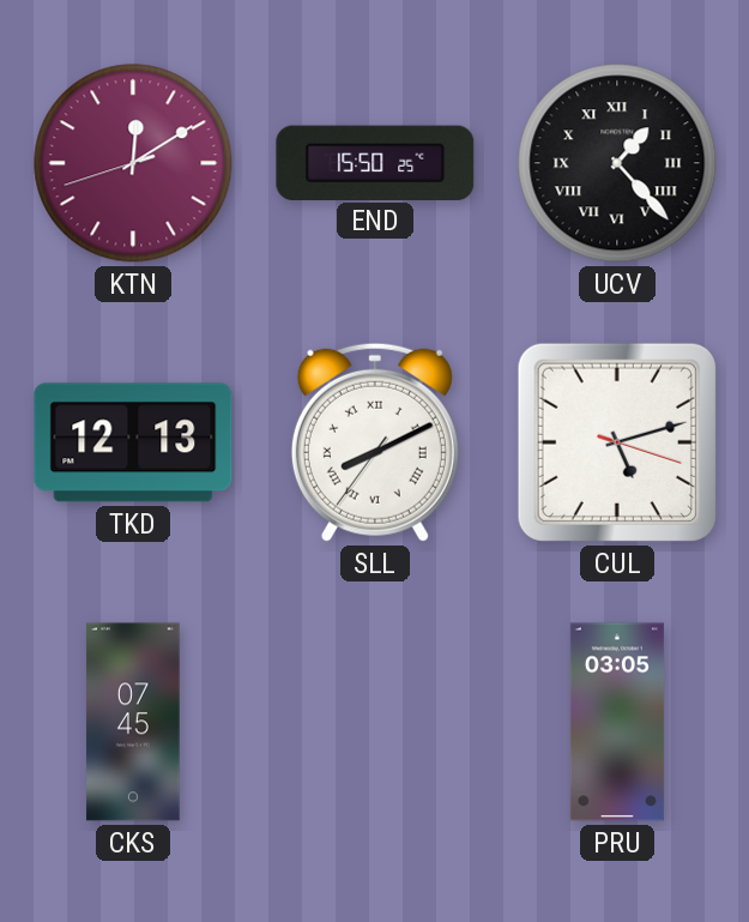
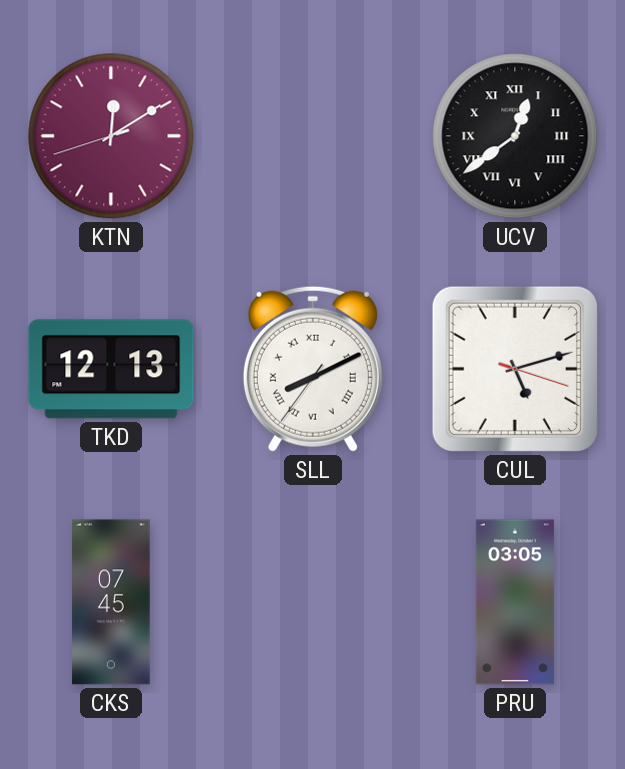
END: 15:50 -> none (375, 162)
UCV: 1:23 -> 12:39 (515, 136)
